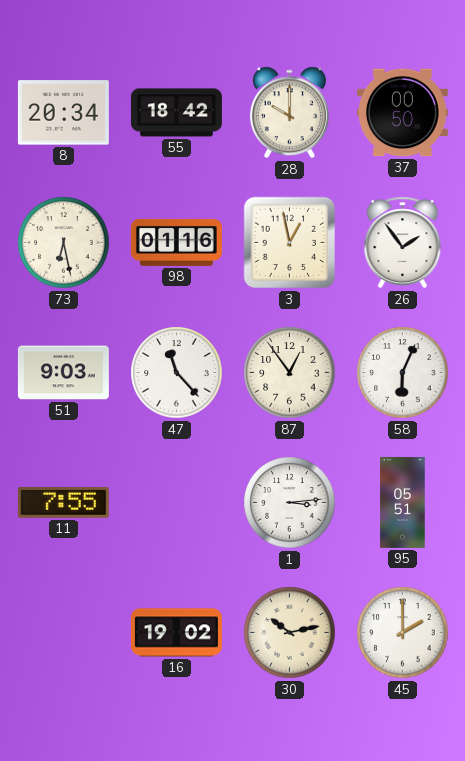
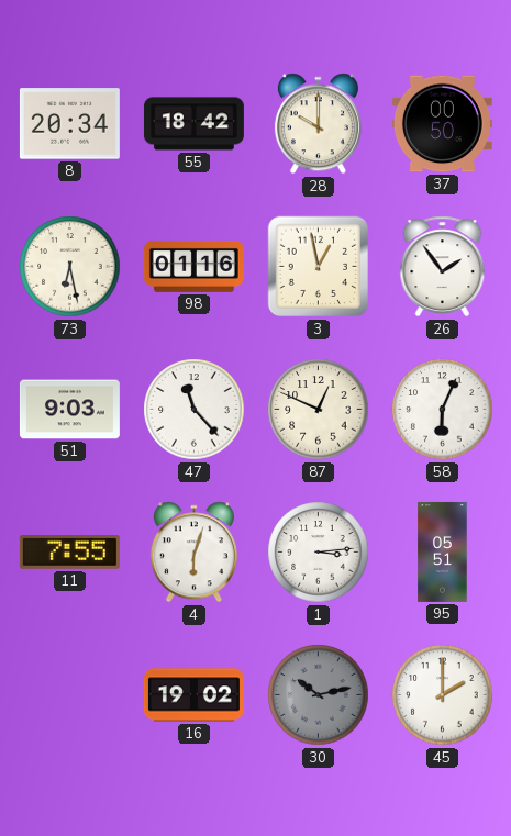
87: 12:54 -> 12:49 (319, 410)
4: none -> 6:03 (193, 553)
30 dial: cream -> grey (319, 695)
